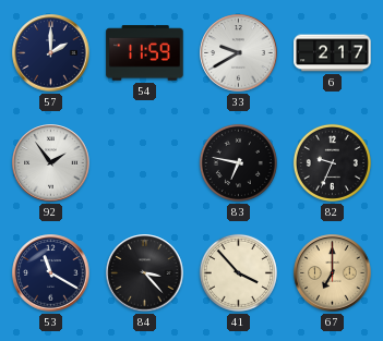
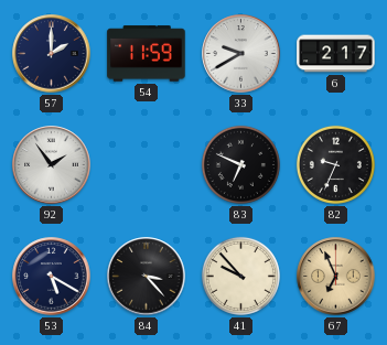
83: 6:47 -> 6:49 (240, 164)
53: 11:20 -> 5:20 (52, 277)
41: 3:53 -> 9:53 (240, 276)
67: 7:00 -> 6:56 (336, 277)
